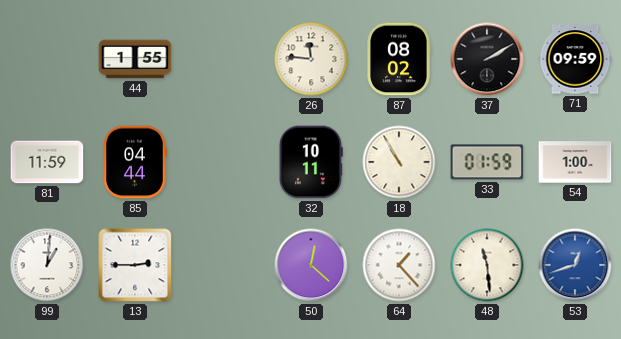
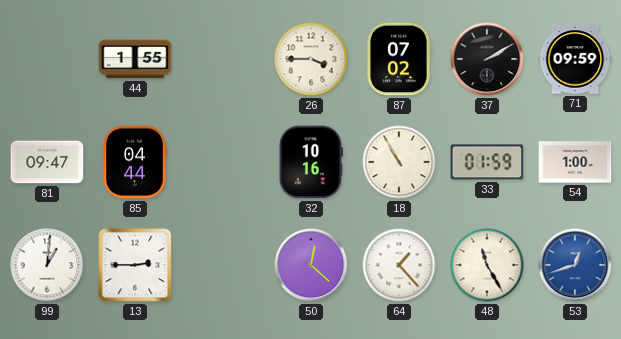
26: 11:46 -> 3:45 (311, 59)
87: 08:02 -> 07:02 (399, 59)
81: 11:59 -> 09:47 (47, 162)
32: 10:11 -> 10:16 (311, 162)
48: 11:29 -> 11:25 (487, 265)
